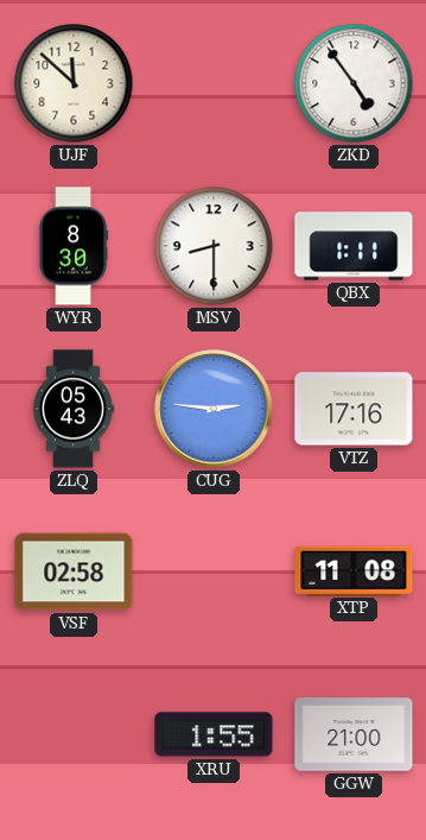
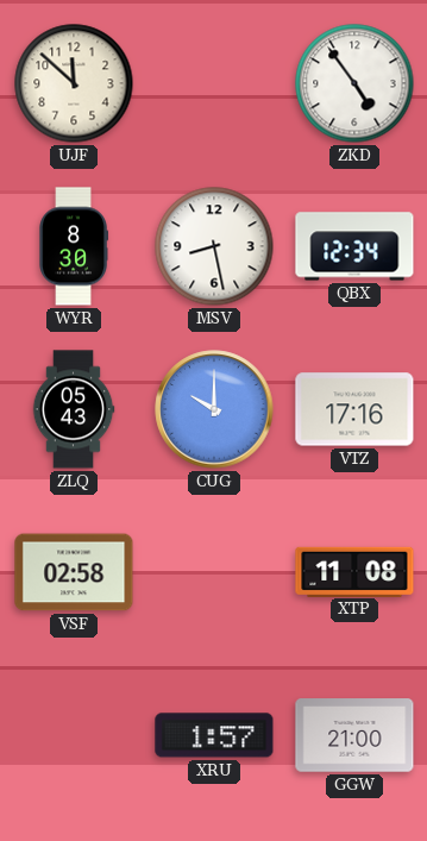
MSV: 8:30 -> 8:28 (214, 246)
QBX: 1:11 -> 12:34 (354, 246)
CUG: 2:46 -> 10:00 (214, 409)
XRU: 1:55 -> 1:57 (214, 735)
